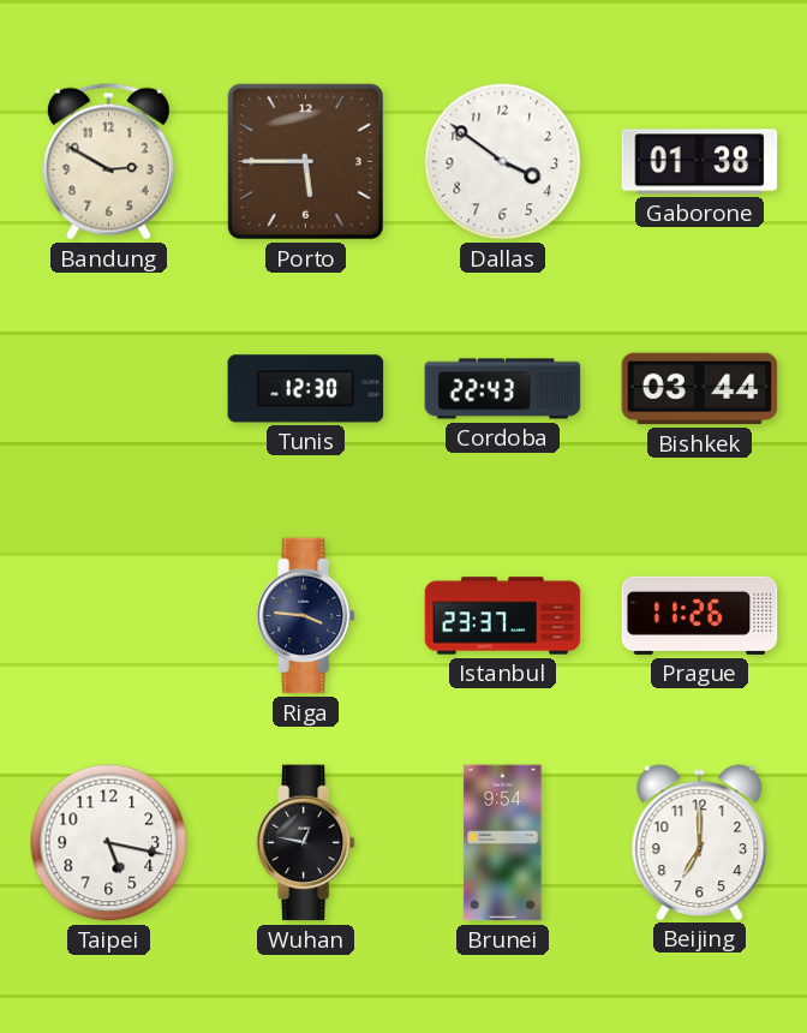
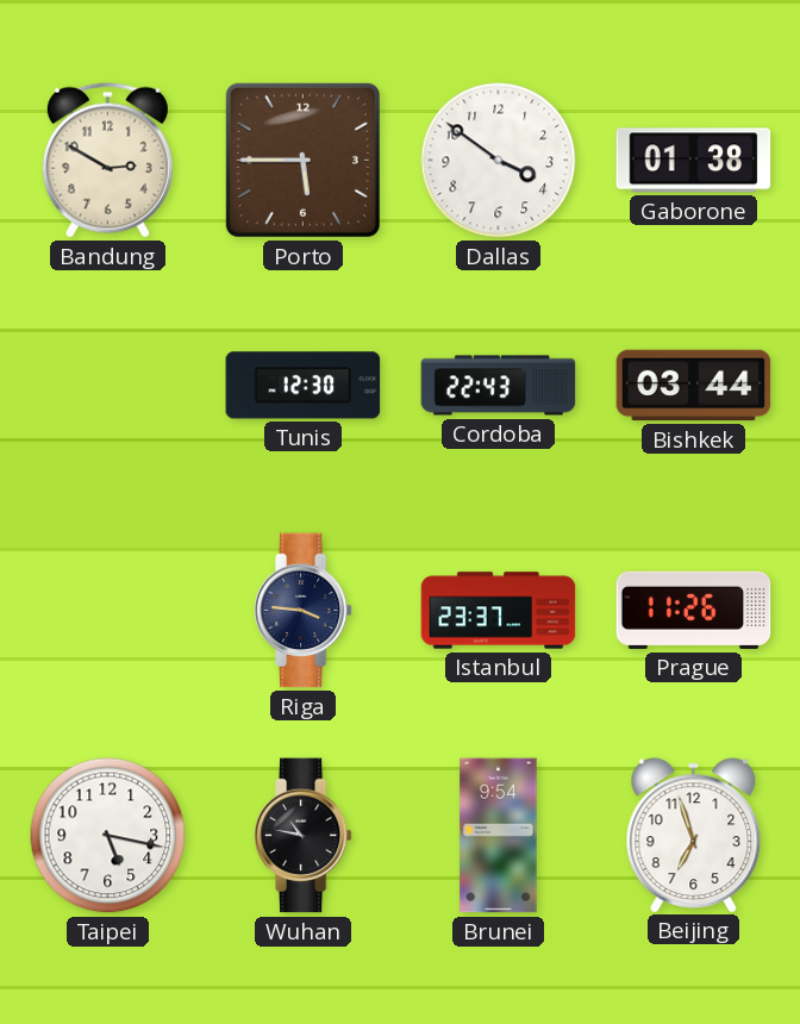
Wuhan: 12:47 -> 10:47 (302, 836)
Beijing: 7:00 -> 6:57 (694, 835)
